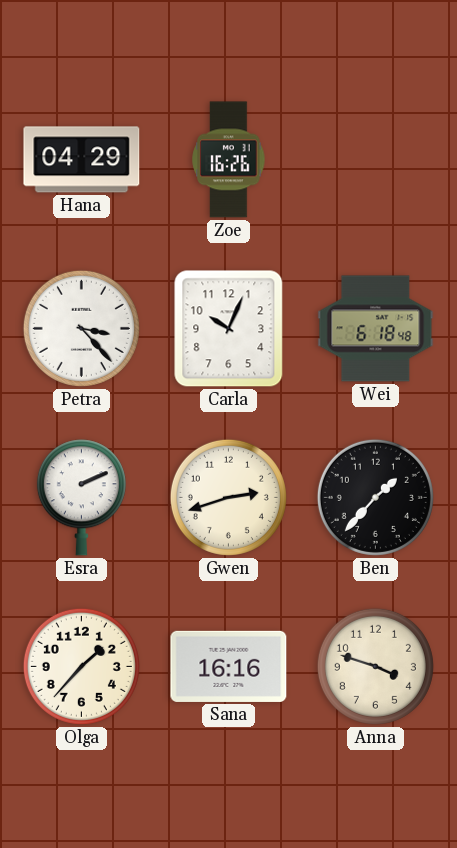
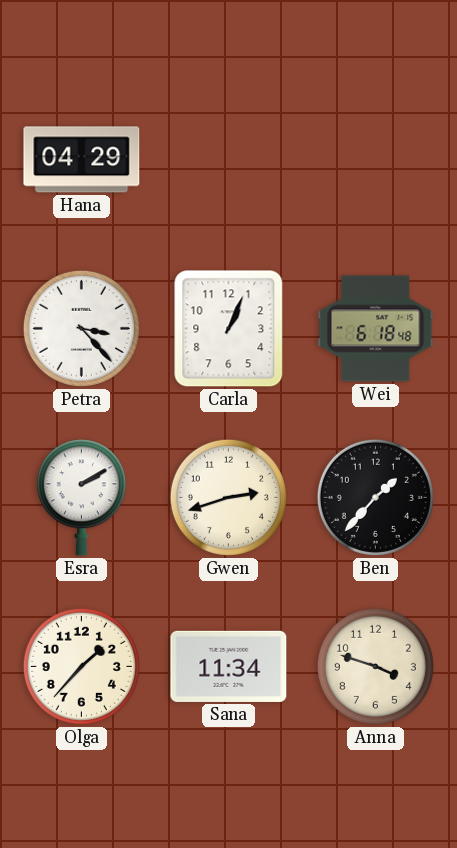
Zoe: 16:26 -> none (229, 160)
Carla: 10:04 -> 1:04 (229, 329)
Esra: 2:11 -> 2:10 (81, 498)
Sana: 16:16 -> 11:34 (229, 666)
